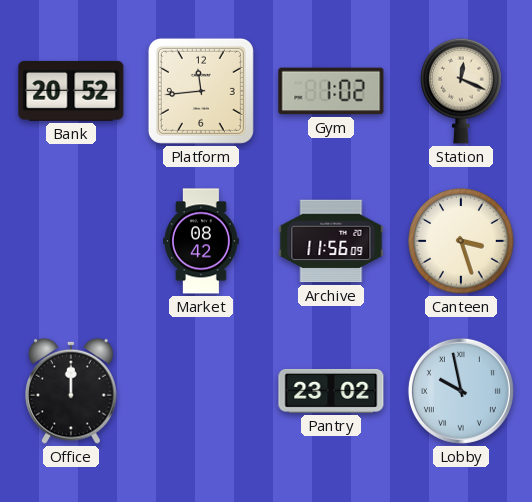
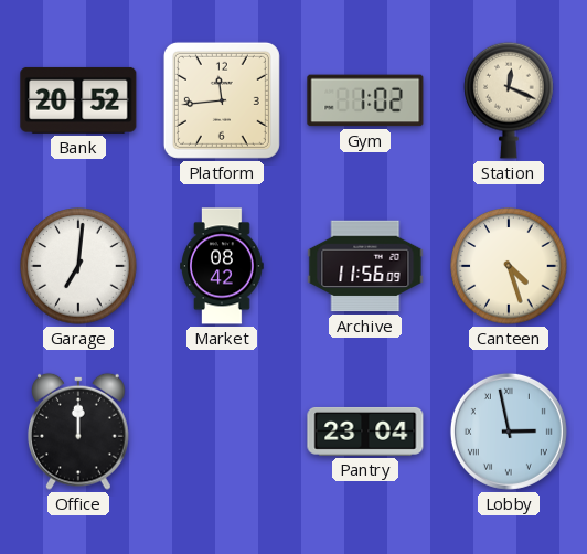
Garage: none -> 7:01 (78, 266)
Canteen: 3:27 -> 4:27 (509, 266)
Pantry: 23:02 -> 23:04 (365, 432)
Lobby: 9:58 -> 2:58 (509, 432)
